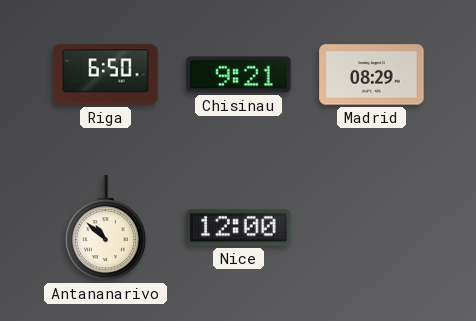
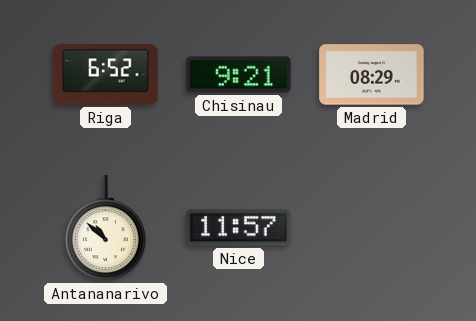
Riga: 6:50 -> 6:52 (106, 75)
Nice: 12:00 -> 11:57 (239, 228)
